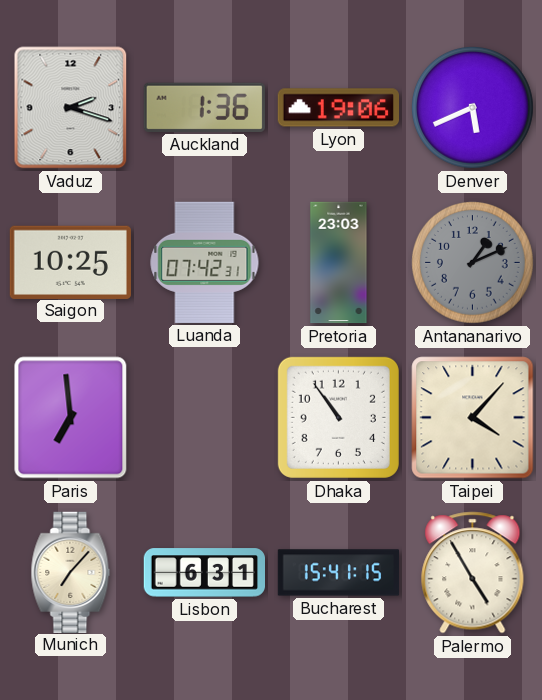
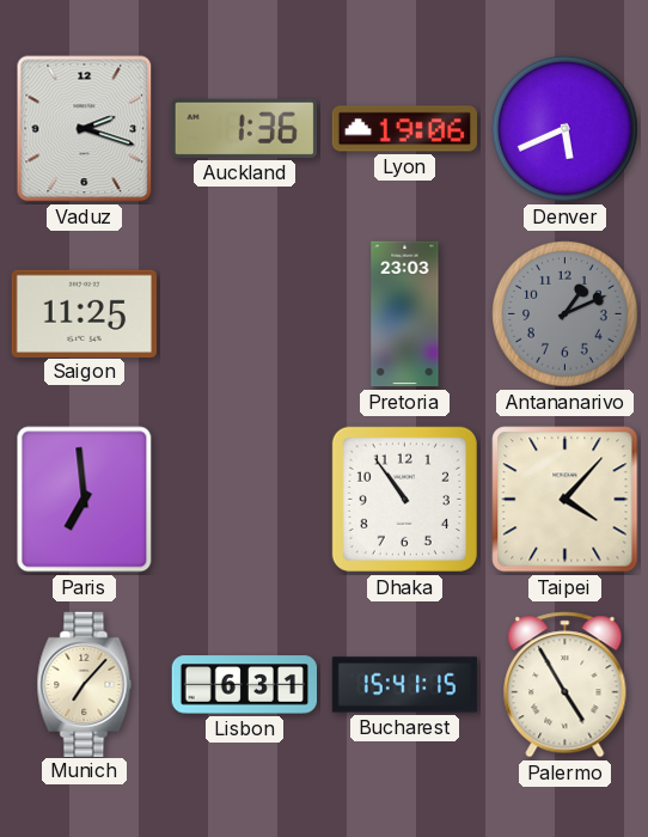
Saigon: 10:25 -> 11:25 (84, 313)
Luanda: 07:42 -> none (205, 262)
